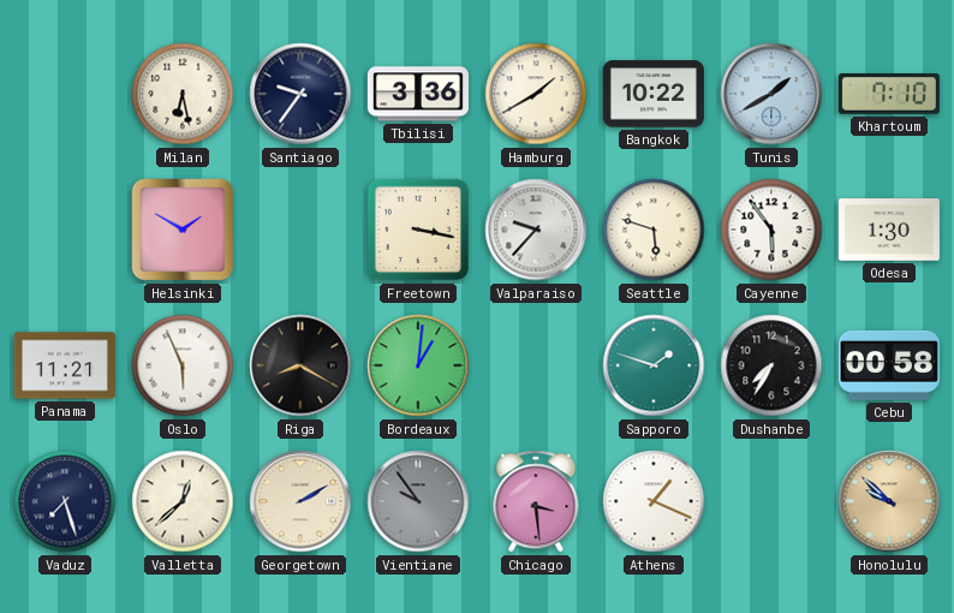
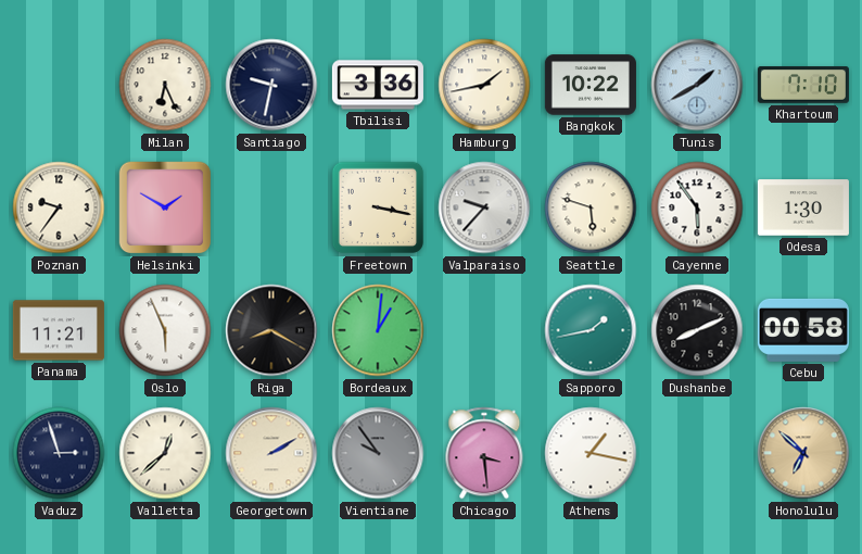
Milan: 6:28 -> 6:26 (165, 85)
Santiago: 9:36 -> 9:32 (271, 85)
Hamburg: 1:40 -> 1:43 (484, 85)
Poznan: none -> 9:36 (59, 207)
Sapporo: 1:48 -> 1:43 (591, 330)
Dushanbe: 7:35 -> 8:11 (697, 330)
Vaduz: 7:27 -> 2:57 (59, 453)
Athens: 1:19 -> 1:17 (591, 453)
Honolulu: 9:52 -> 6:52 (803, 453)
